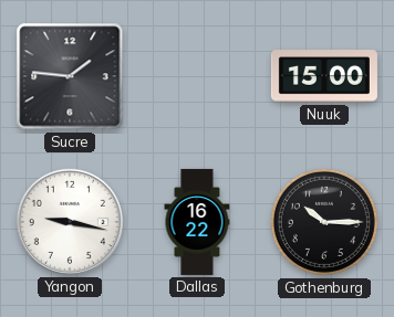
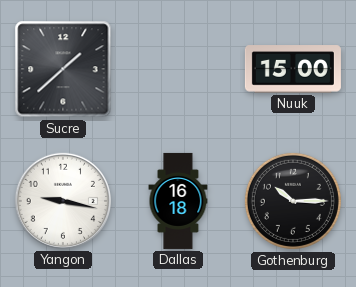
Sucre: 1:46 -> 1:38 (63, 69)
Dallas: 16:22 -> 16:18 (178, 201)
